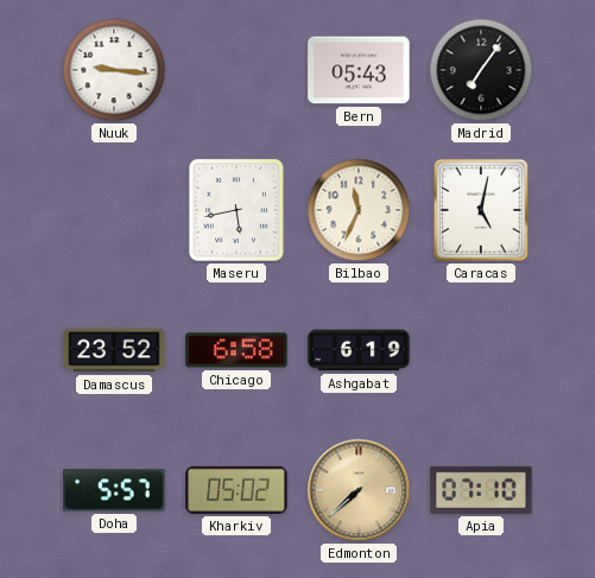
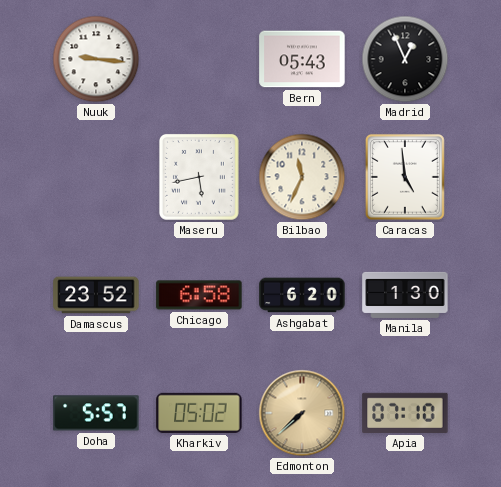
Madrid: 7:06 -> 12:56 (405, 59)
Caracas: 5:02 -> 4:59 (405, 177)
Ashgabat: 6:19 -> 6:20 (302, 295)
Manila: none -> 1:30 (405, 295)
